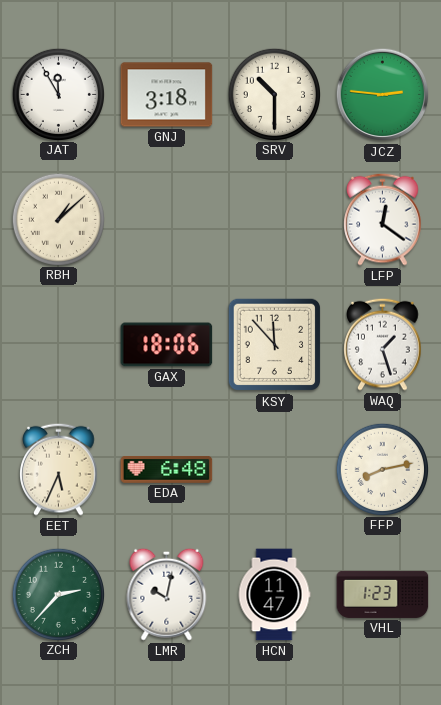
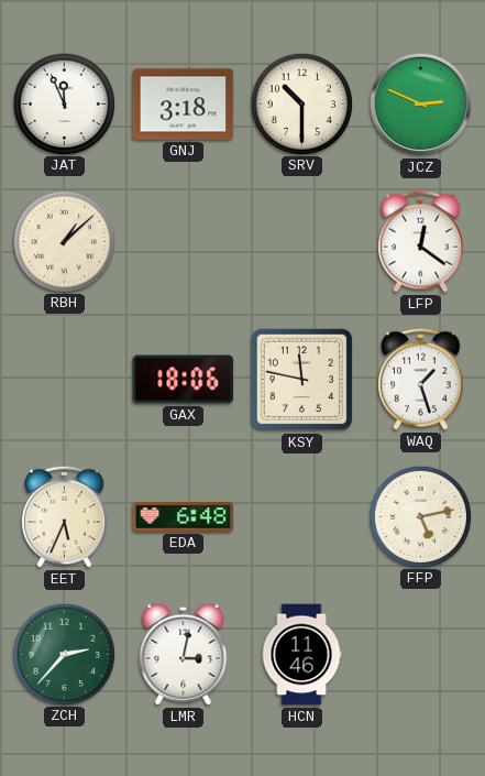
JAT: 11:55 -> 11:56 (64, 103)
JCZ: 2:46 -> 2:49 (421, 105)
KSY: 11:53 -> 11:47 (302, 380)
FFP: 8:13 -> 5:13 (420, 516)
LMR: 10:02 -> 3:02 (184, 654)
HCN: 11:47 -> 11:46 (301, 655)
VHL: 1:23 -> none (383, 594)
